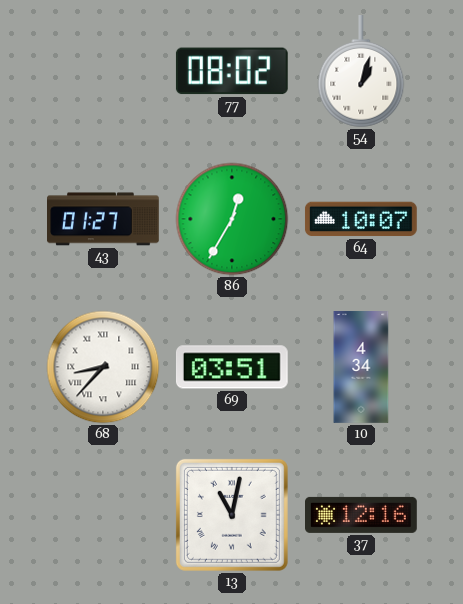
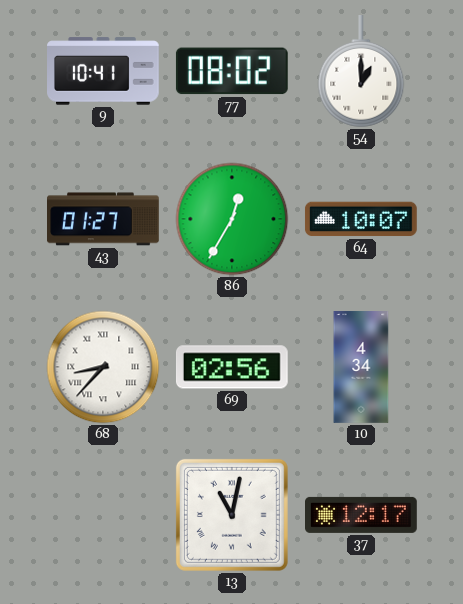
9: none -> 10:41 (104, 71)
54: 1:03 -> 1:00 (361, 72)
69: 03:51 -> 02:56 (232, 367)
37: 12:16 -> 12:17 (362, 515)
